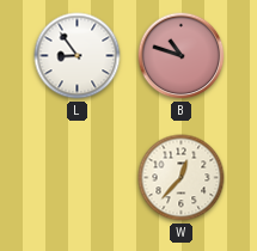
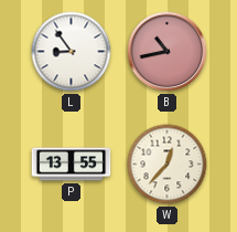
B: 10:48 -> 10:43 (168, 52)
P: none -> 13:55 (72, 165)
